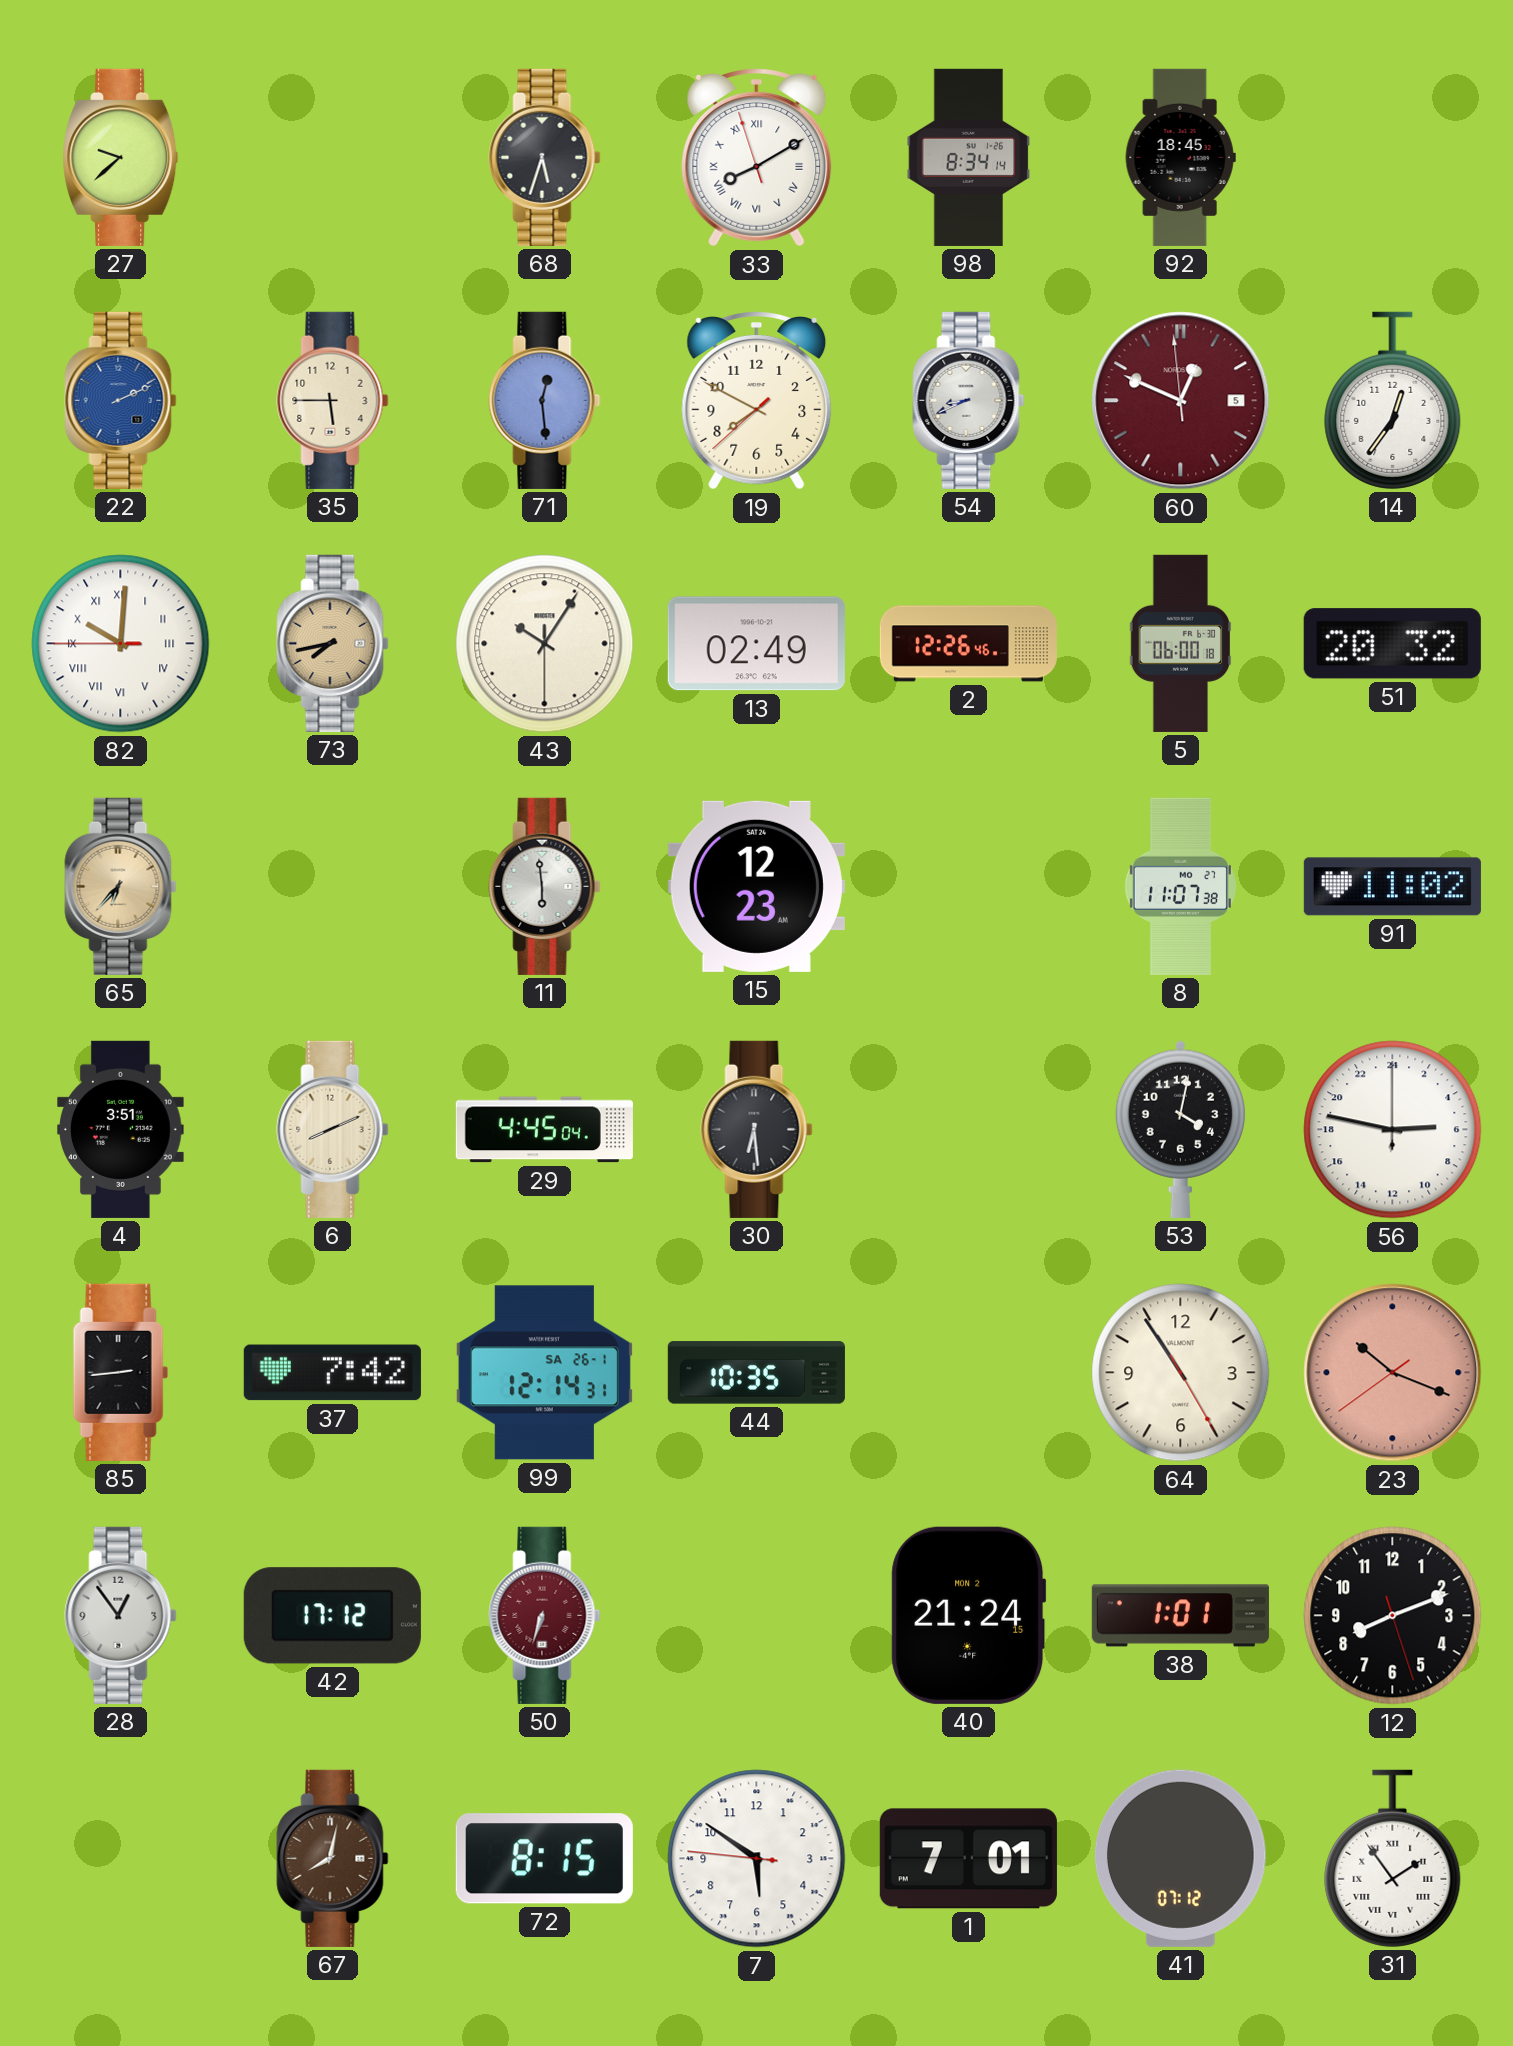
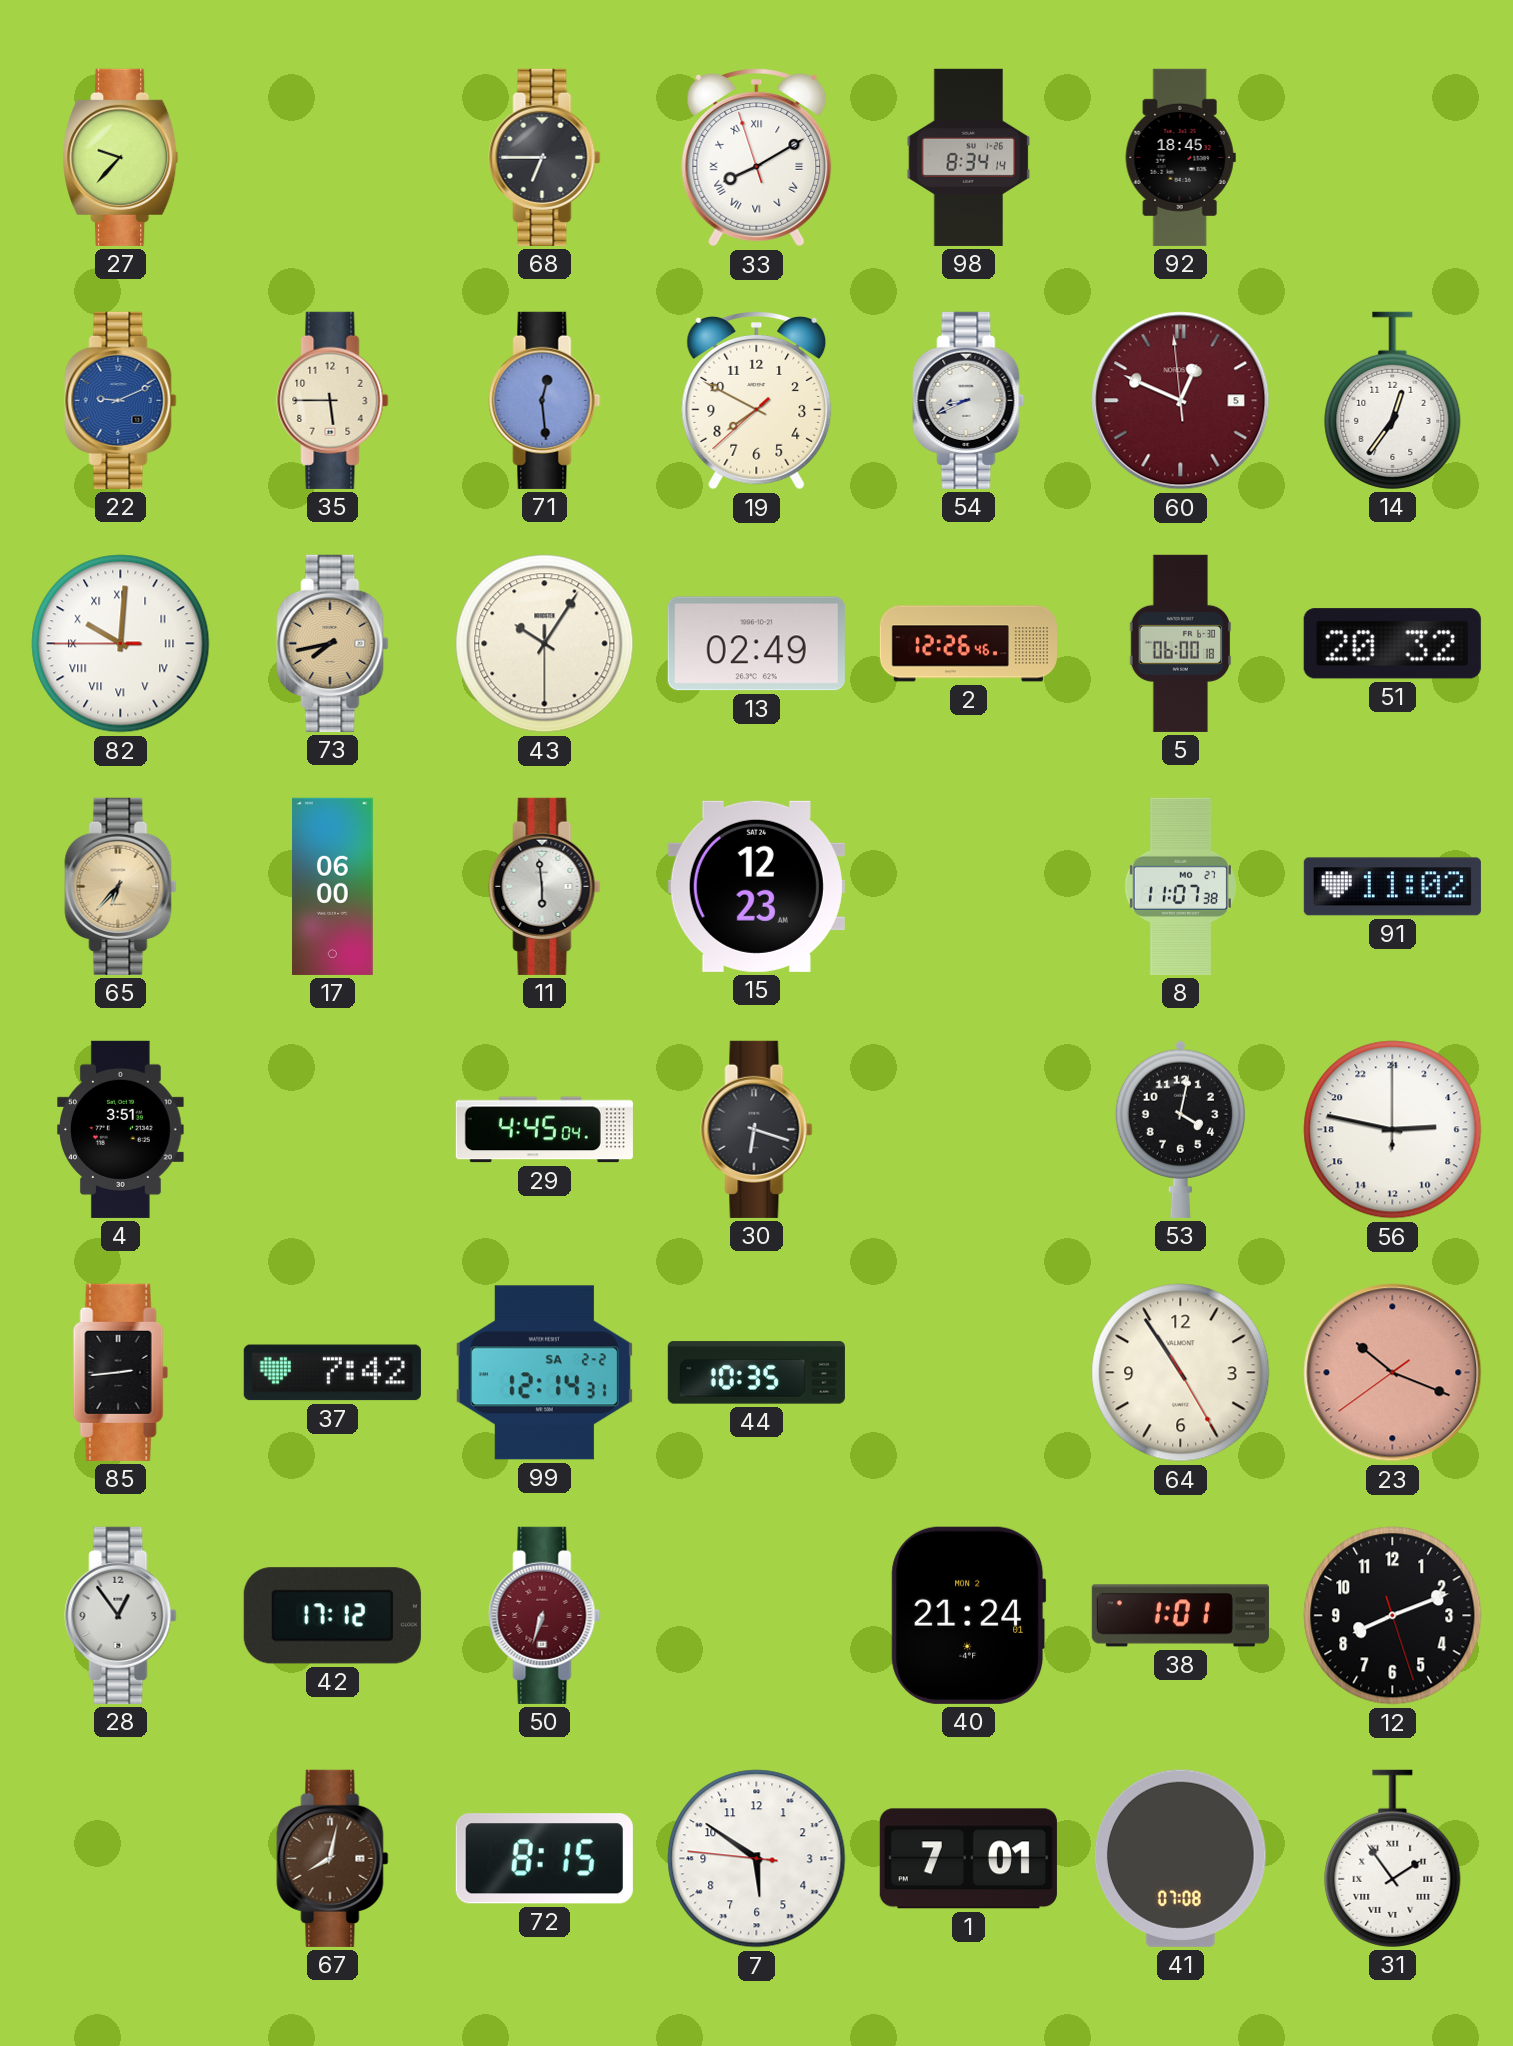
27: 9:38 -> 9:37 (121, 157)
68: 5:33 -> 6:45 (545, 157)
22: 2:11 -> 9:11 (121, 400)
17: none -> 06:00 (333, 886)
6: 8:11 -> none (333, 1129)
30: 6:29 -> 6:18 (757, 1129)
99 date: SA 26-1 -> SA 2-2 (544, 1373)
40: 21:24:15 -> 21:24:01 (969, 1615)
41: 07:12 -> 07:08 (1180, 1858)
